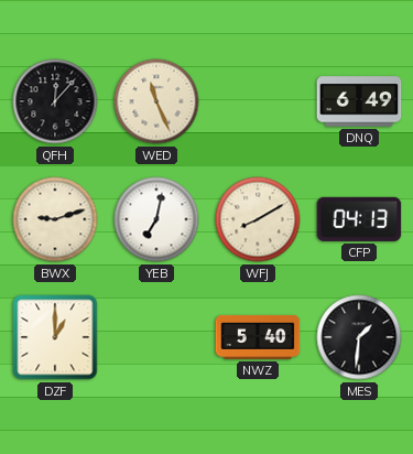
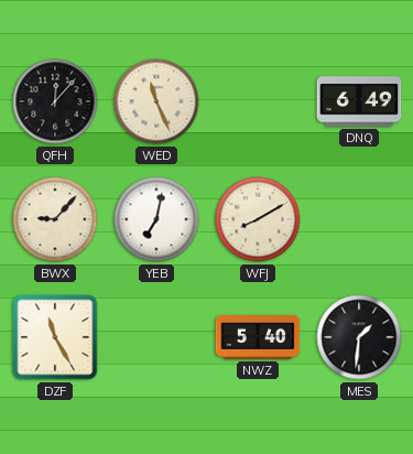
BWX: 9:12 -> 9:07 (55, 219)
CFP: 04:13 -> none (359, 219)
DZF: 1:00 -> 11:25 (55, 337)
